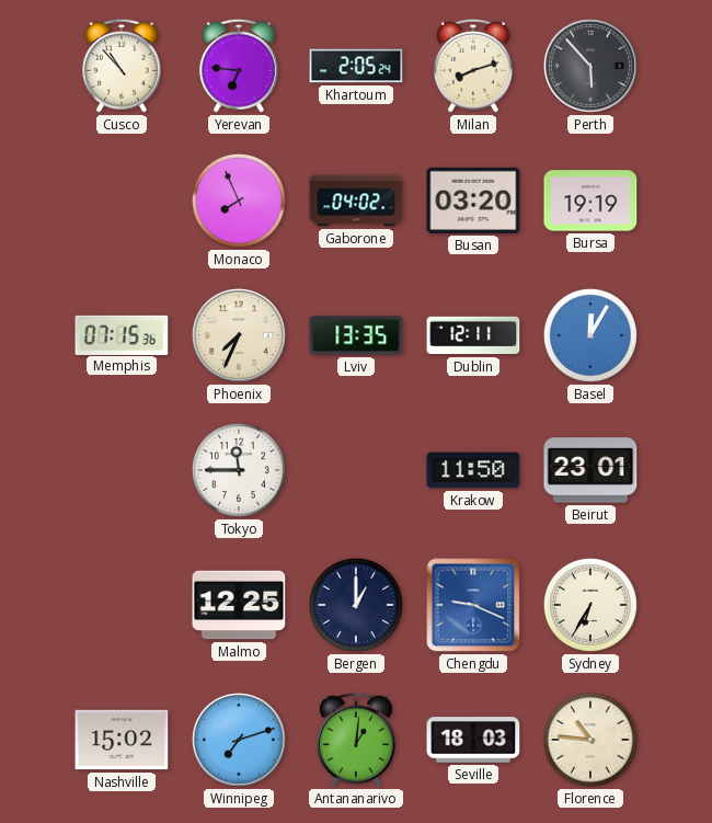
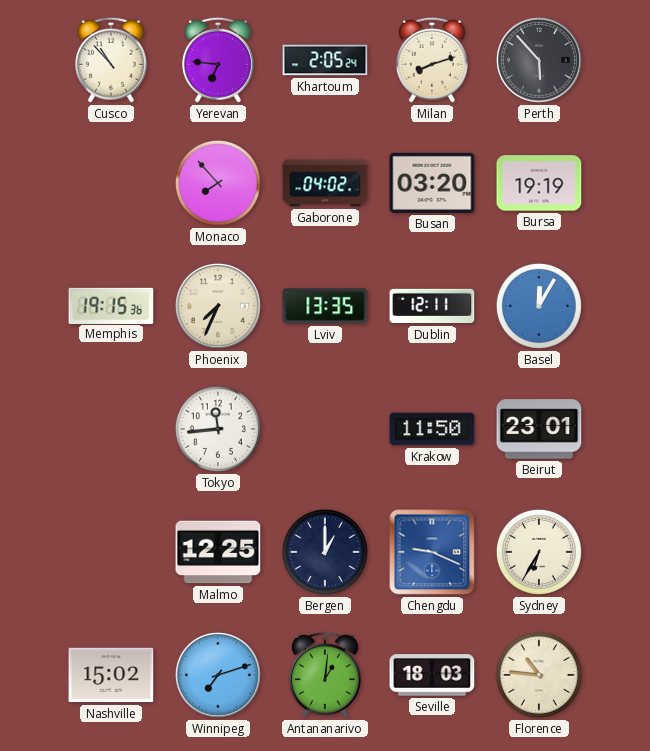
Monaco: 7:56 -> 7:53 (218, 183)
Memphis: 07:15 -> 19:15 (111, 305)
Tokyo: 11:45 -> 11:44 (218, 429)
